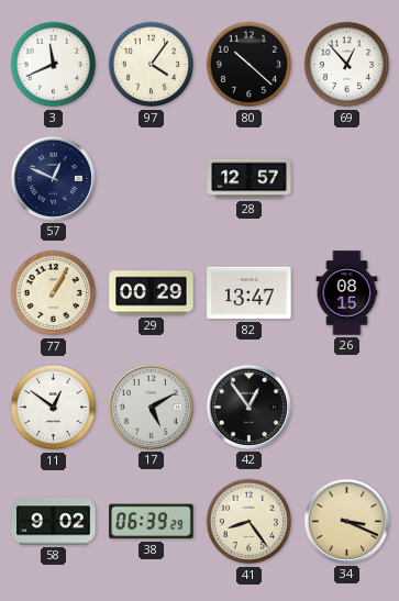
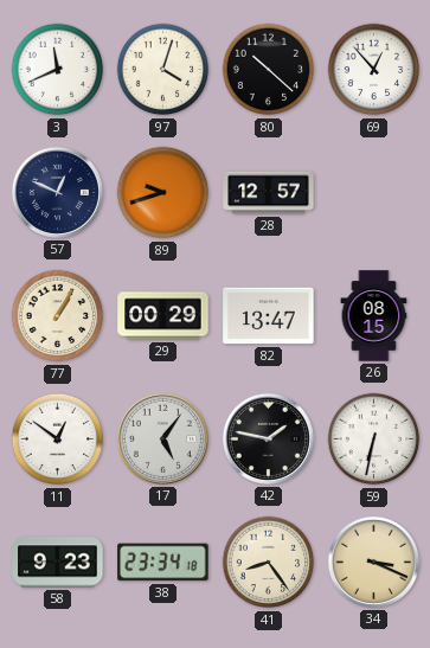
97: 4:06 -> 4:03 (163, 70)
89: none -> 9:42 (163, 193)
17: 5:10 -> 5:06 (162, 438)
42: 12:54 -> 1:47 (268, 438)
59: none -> 6:32 (374, 440)
58: 9:02 -> 9:23 (58, 563)
38: 06:39 -> 23:34 (163, 563)
